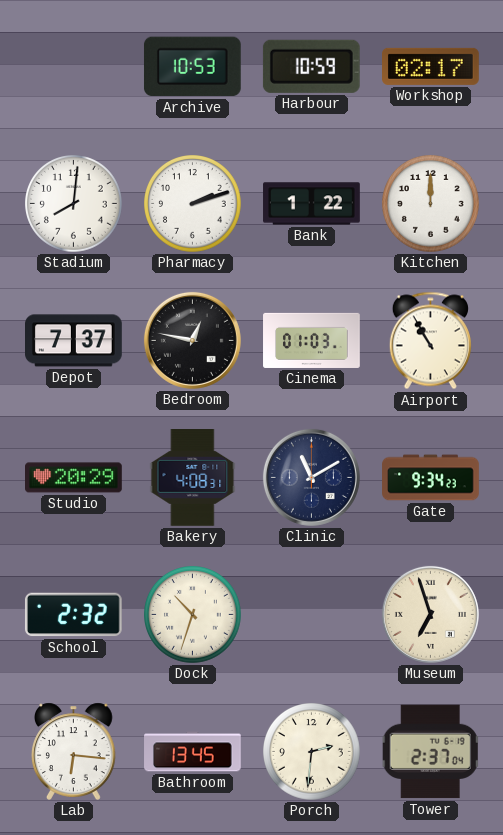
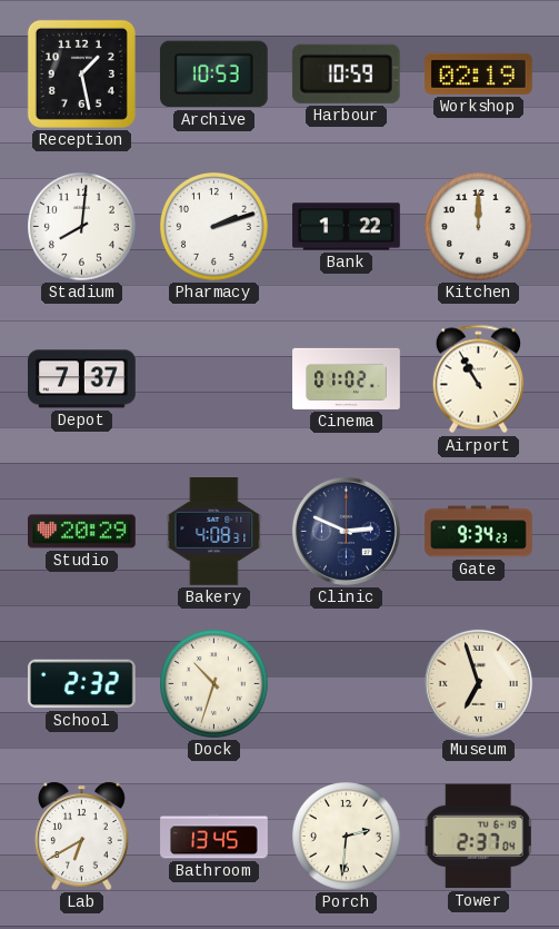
Reception: none -> 1:28 (81, 73)
Workshop: 02:17 -> 02:19 (479, 73)
Bedroom: 12:47 -> none (192, 340)
Cinema: 01:03 -> 01:02 (347, 378)
Clinic: 11:10 -> 2:49 (346, 531)
Lab: 6:16 -> 6:40 (81, 836)
